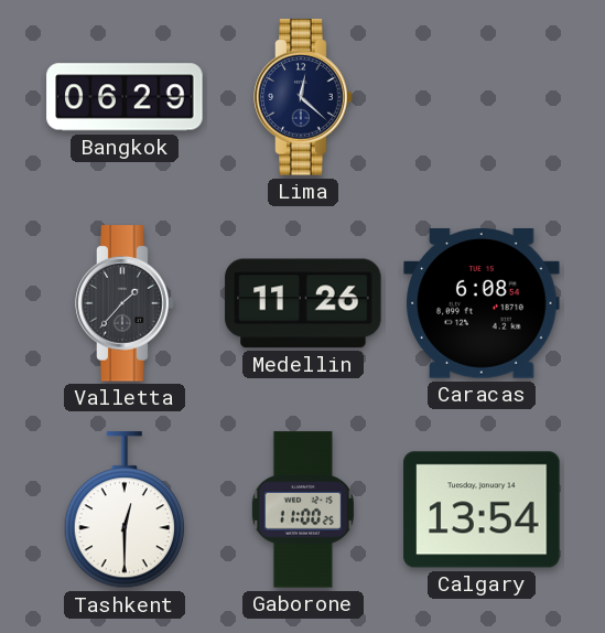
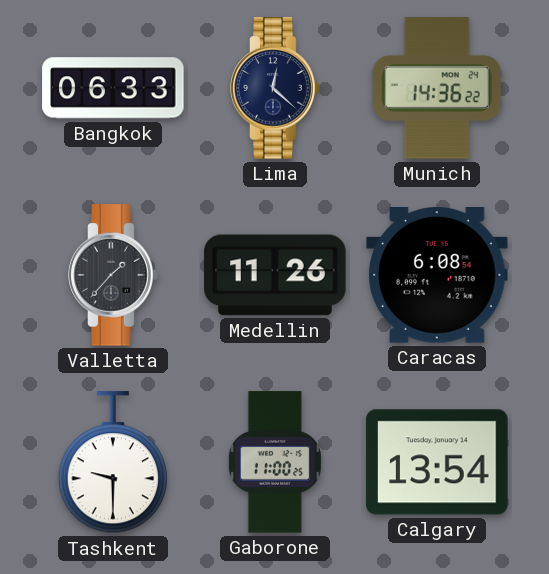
Bangkok: 06:29 -> 06:33 (113, 88)
Munich: none -> 14:36 (437, 88)
Tashkent: 12:30 -> 9:30 (113, 463)
